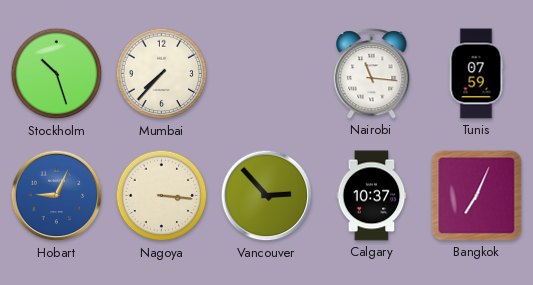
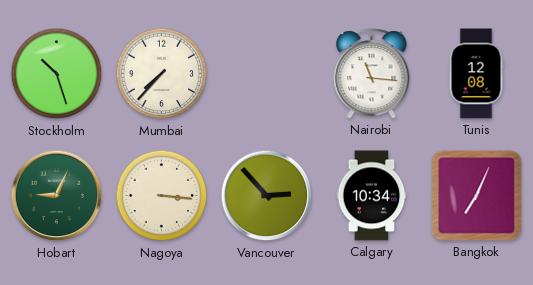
Tunis: 07:59 -> 12:08 (476, 74)
Hobart dial: blue -> green (57, 196)
Calgary: 10:37 -> 10:34 (372, 196)
